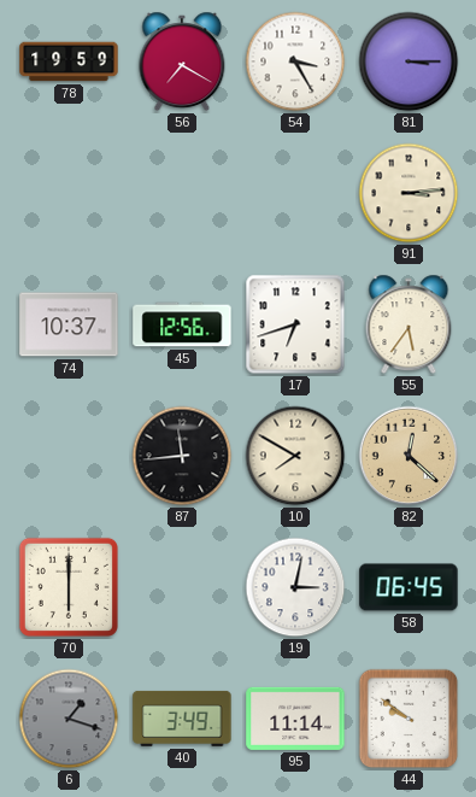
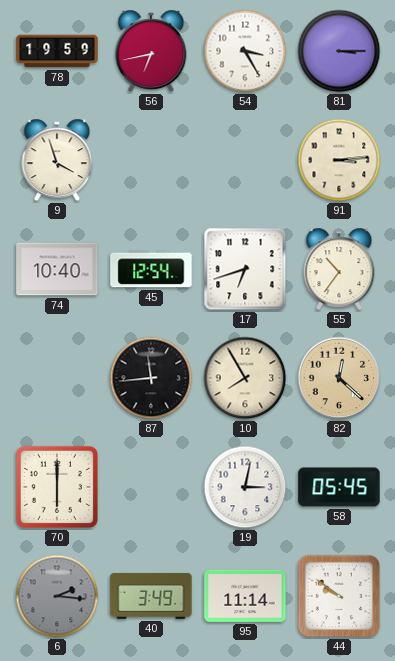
56: 7:20 -> 6:43 (151, 51)
9: none -> 3:57 (57, 160)
74: 10:37 -> 10:40 (57, 269)
45: 12:56 -> 12:54 (151, 269)
55: 5:36 -> 10:36 (339, 269)
10: 7:50 -> 7:55 (245, 378)
58: 06:45 -> 05:45 (339, 487)
6: 1:18 -> 2:16 (57, 596)
